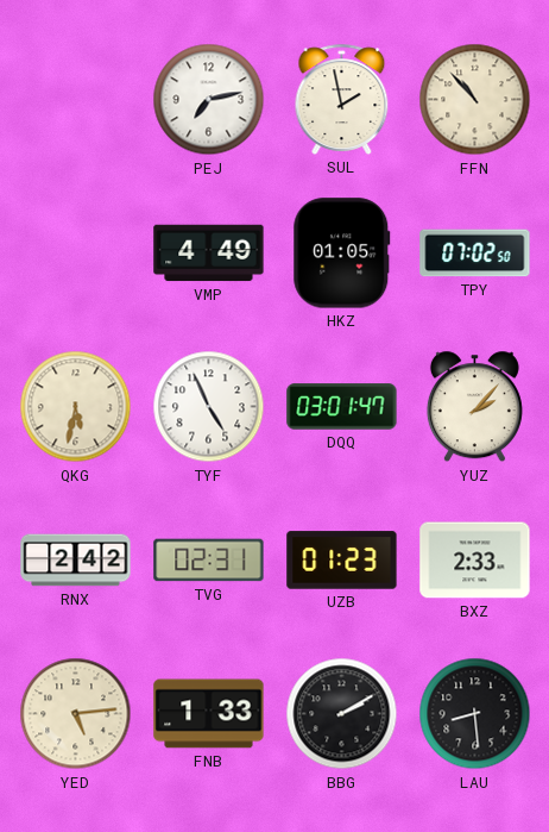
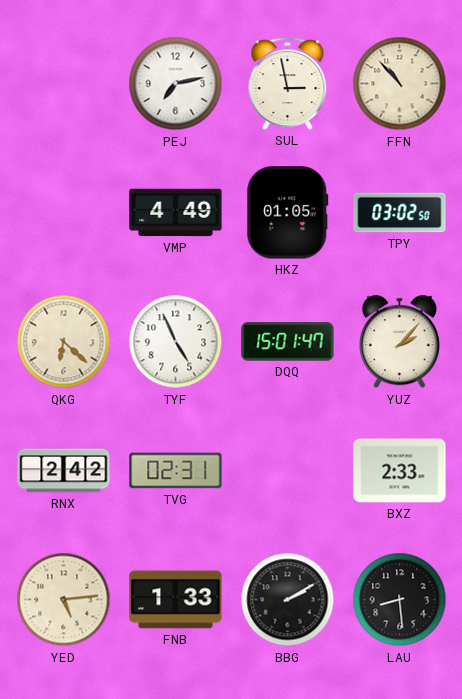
SUL: 1:58 -> 2:58 (288, 83)
TPY: 07:02 -> 03:02 (400, 213)
QKG: 5:32 -> 6:22 (64, 342)
DQQ: 03:01 -> 15:01 (288, 342)
UZB: 01:23 -> none (342, 561)
